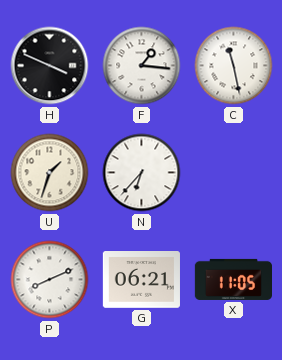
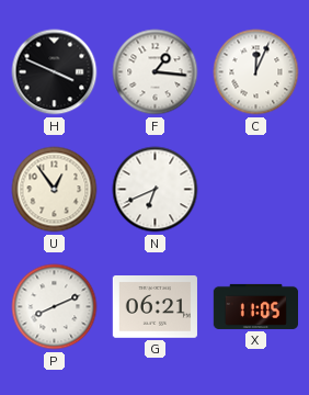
C: 11:28 -> 12:04 (256, 72)
U: 1:33 -> 12:54 (55, 190)
N: 6:37 -> 6:41 (156, 190)
